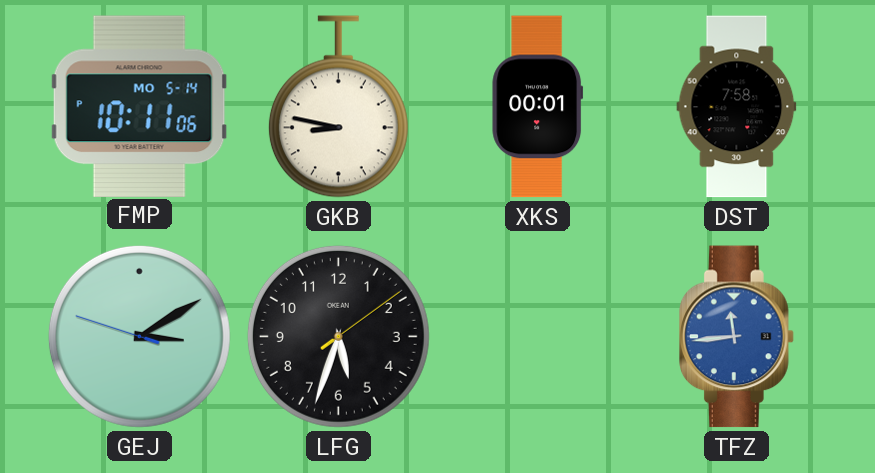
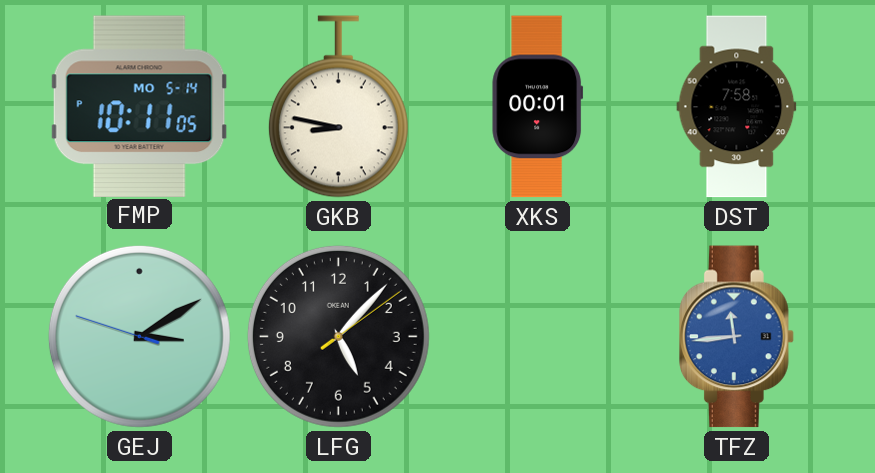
FMP: 10:11:06 PM -> 10:11:05 PM (139, 106)
LFG: 5:33 -> 5:07 (338, 336)
